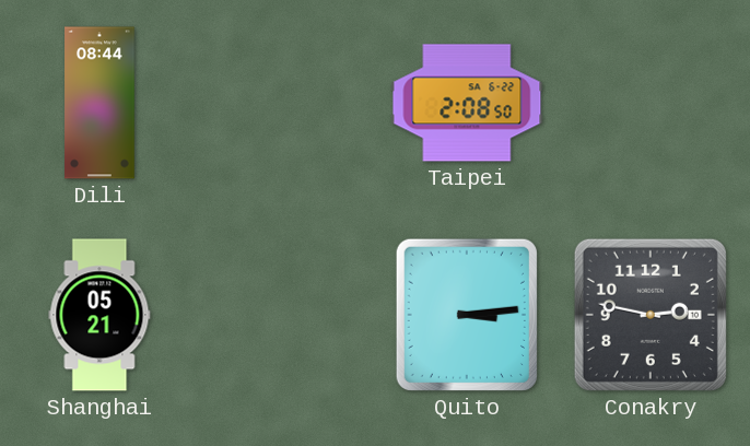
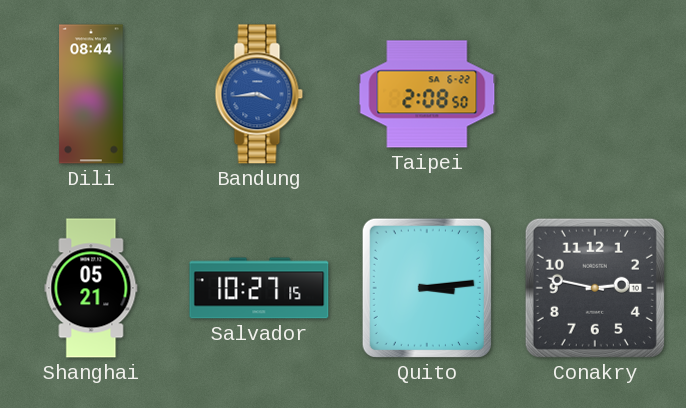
Bandung: none -> 3:44 (259, 94)
Salvador: none -> 10:27 (259, 288)
